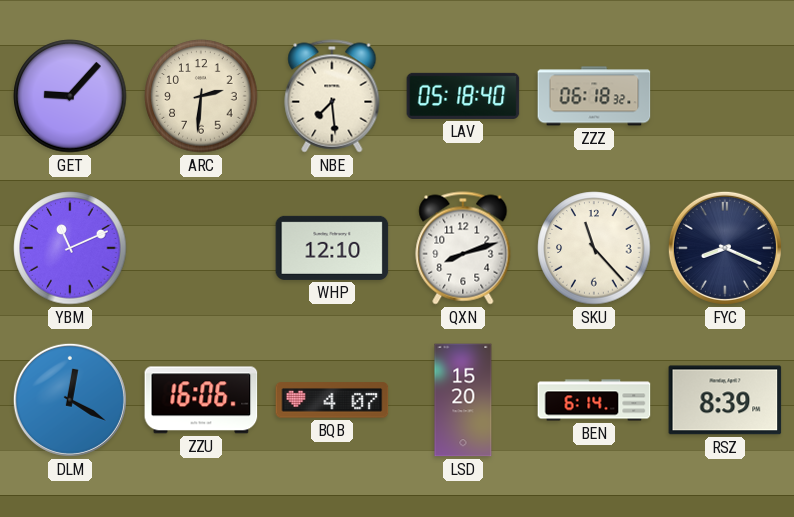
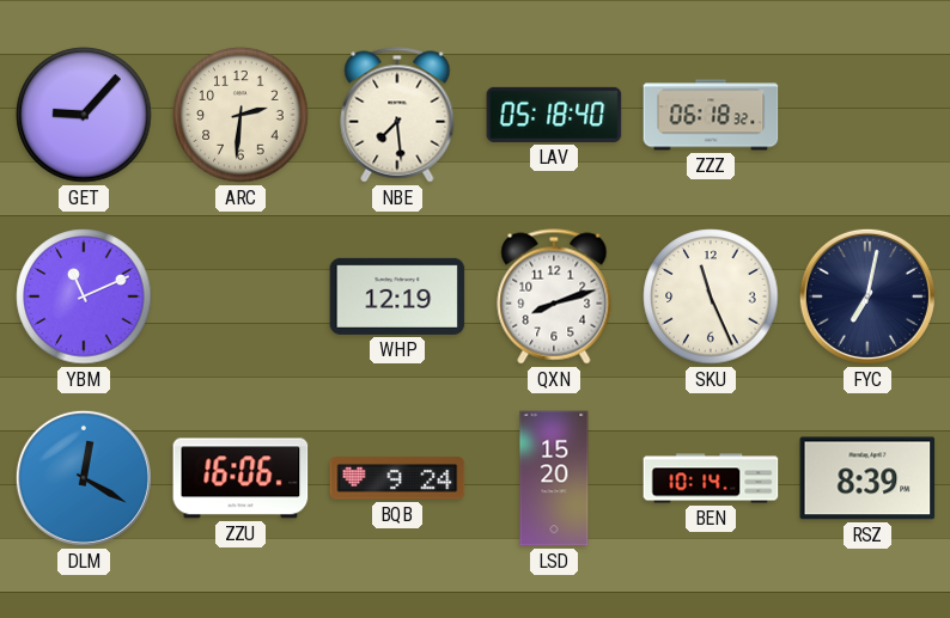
WHP: 12:10 -> 12:19 (397, 296)
SKU: 11:23 -> 11:26 (711, 296)
FYC: 8:19 -> 7:02 (867, 296)
BQB: 4:07 -> 9:24 (397, 478)
BEN: 6:14 -> 10:14 (711, 478)
